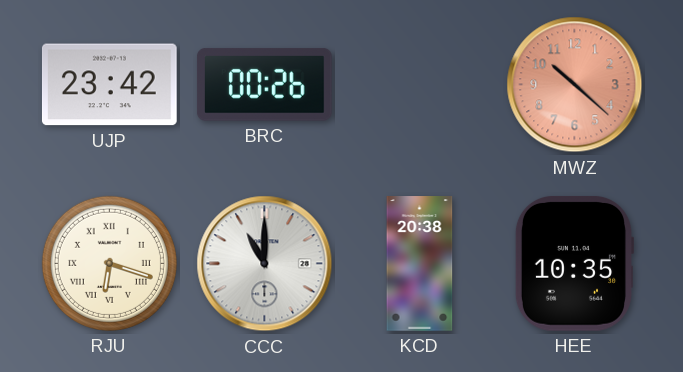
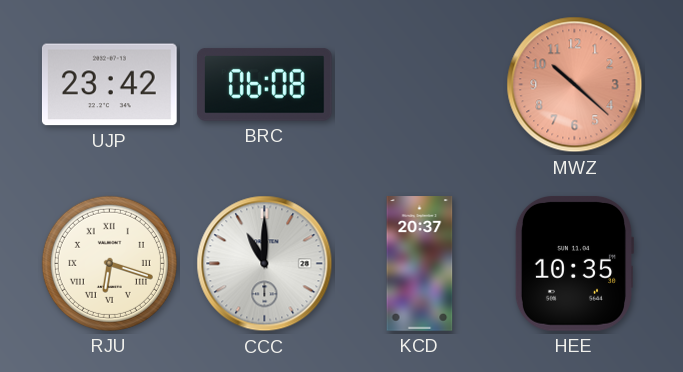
BRC: 00:26 -> 06:08 (264, 85)
KCD: 20:38 -> 20:37 (420, 264)
